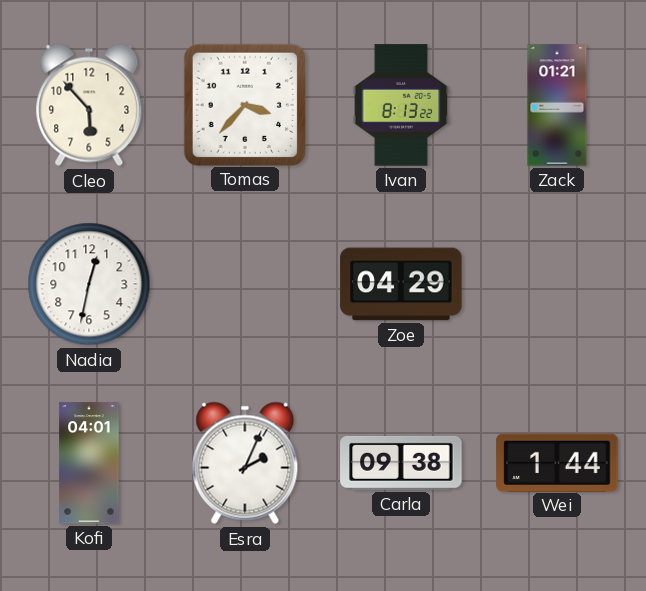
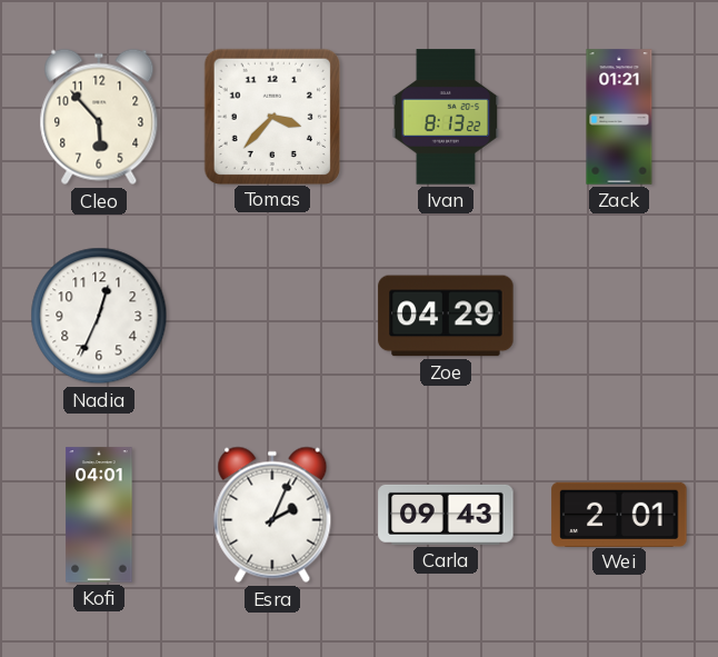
Nadia: 12:32 -> 12:34 (99, 316)
Carla: 09:38 -> 09:43 (446, 515)
Wei: 1:44 -> 2:01 (619, 514)
